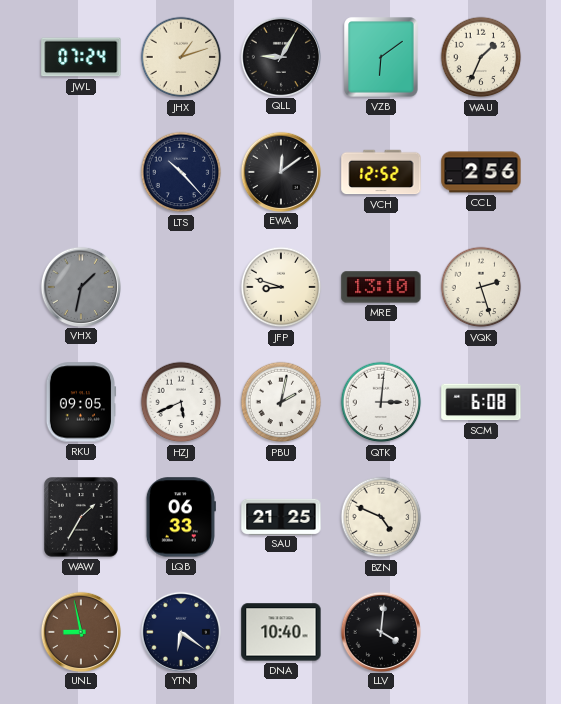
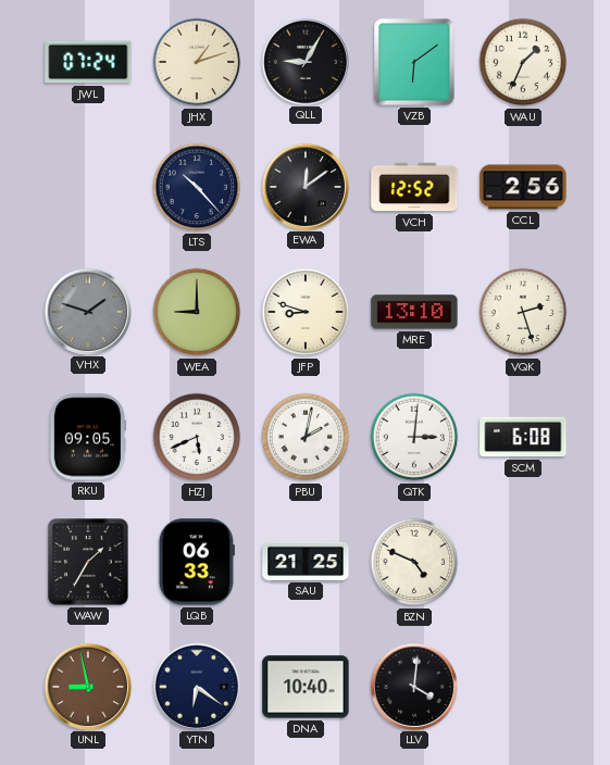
VHX: 1:32 -> 1:48 (87, 311)
WEA: none -> 9:00 (197, 312)
